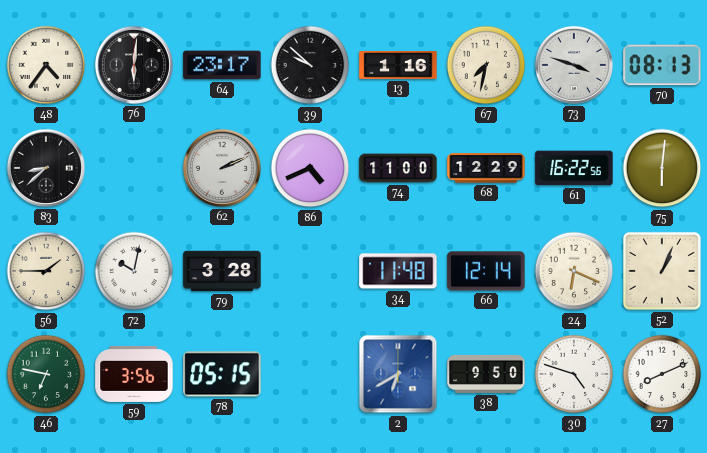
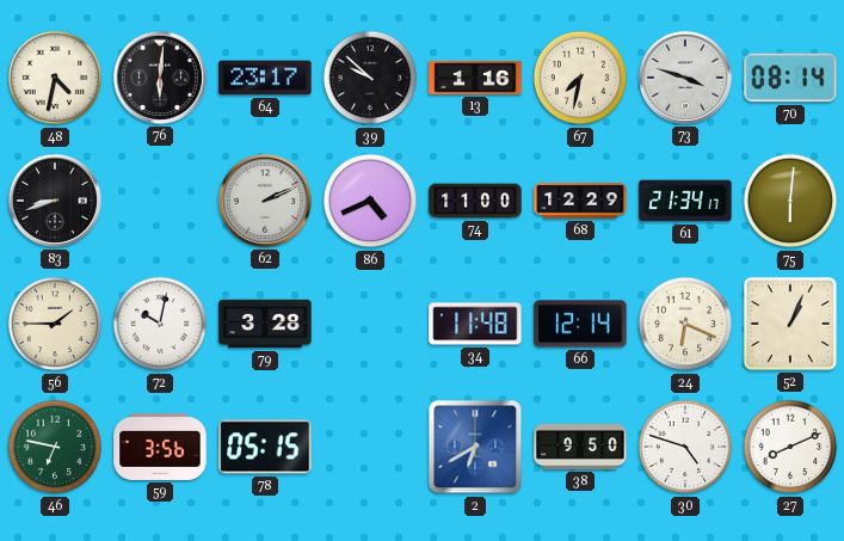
48: 4:36 -> 4:32 (55, 78)
70: 08:13 -> 08:14 (790, 78)
83: 8:38 -> 8:42 (55, 201)
61: 16:22 -> 21:34 (685, 201)
